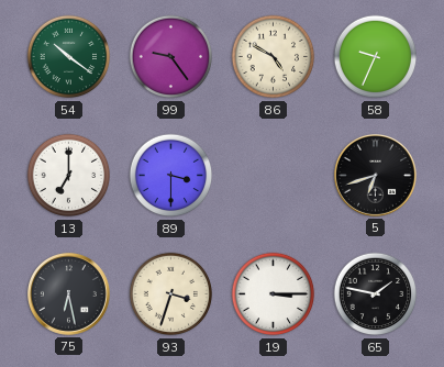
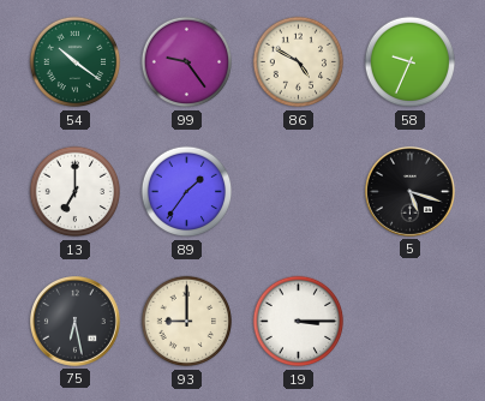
89: 3:30 -> 1:36 (187, 192)
5: 6:42 -> 5:18 (409, 191)
93: 3:33 -> 9:00 (187, 322)
65: 1:47 -> none (376, 294)
